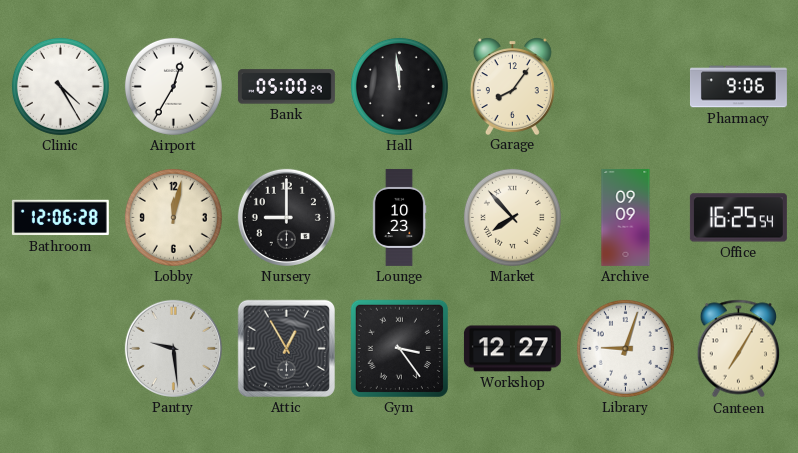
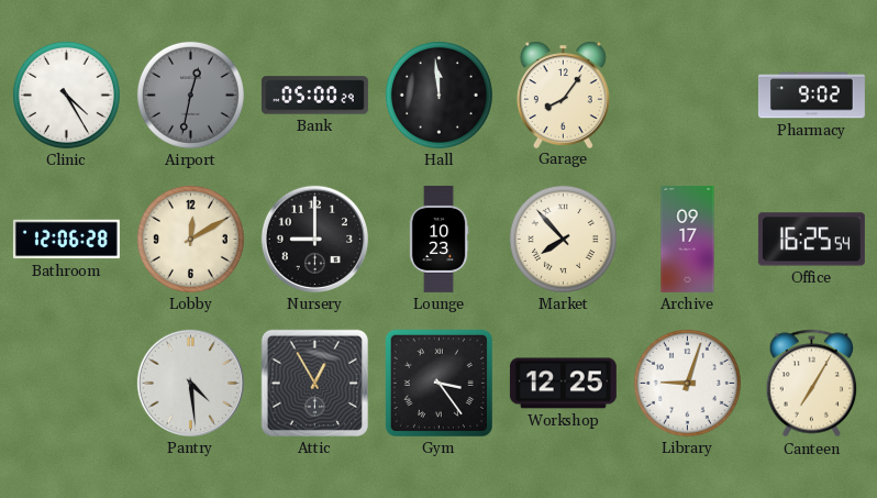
Airport: 12:35 -> 12:32 (190, 95)
Airport dial: white -> grey (190, 95)
Pharmacy: 9:06 -> 9:02 (811, 96)
Lobby: 12:02 -> 12:10 (190, 239)
Archive: 09:09 -> 09:17 (688, 239)
Pantry: 9:29 -> 4:29 (190, 383)
Workshop: 12:27 -> 12:25 (563, 384)
